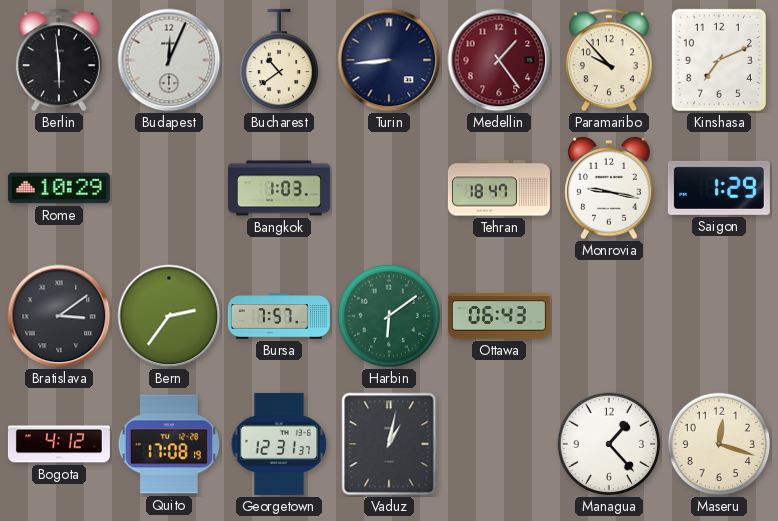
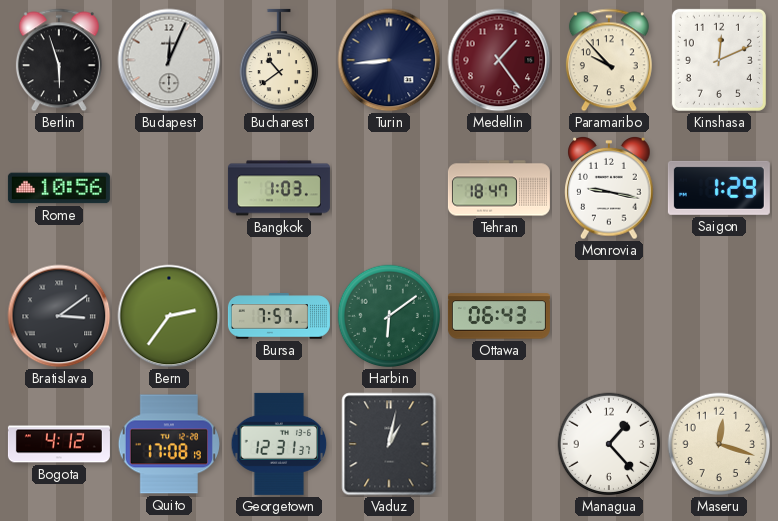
Berlin: 5:59 -> 5:57 (59, 60)
Kinshasa: 7:11 -> 12:11 (719, 60)
Rome: 10:29 -> 10:56 (59, 188)
